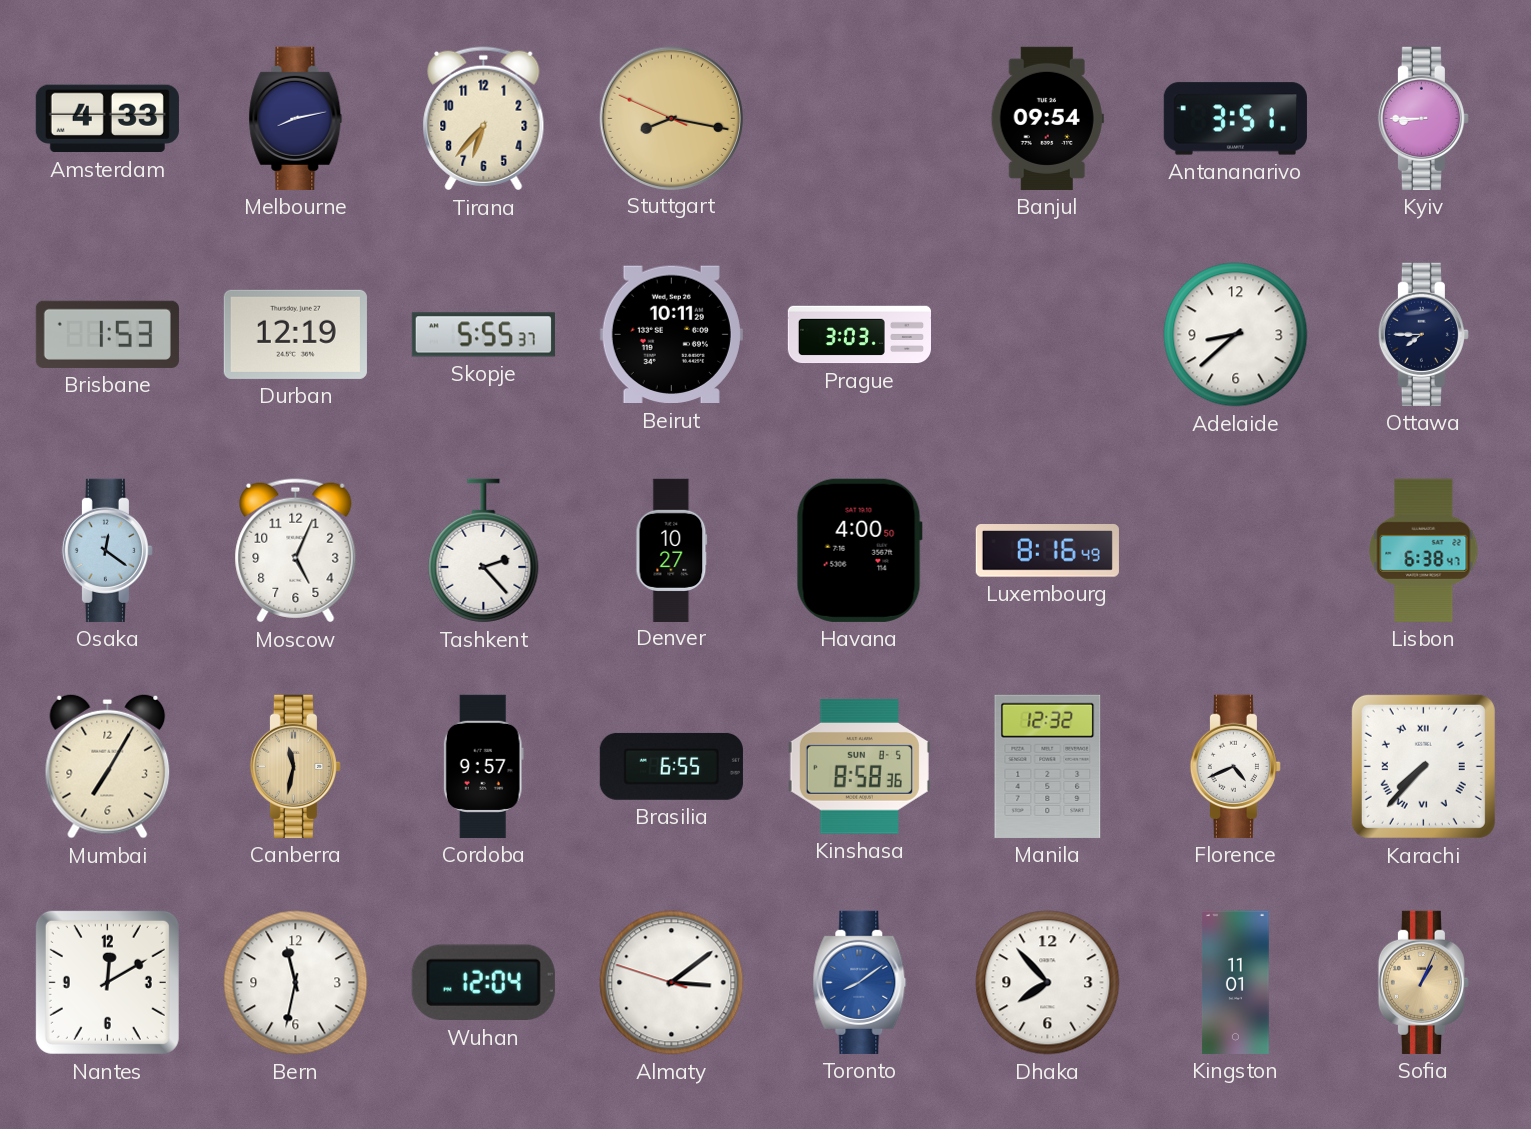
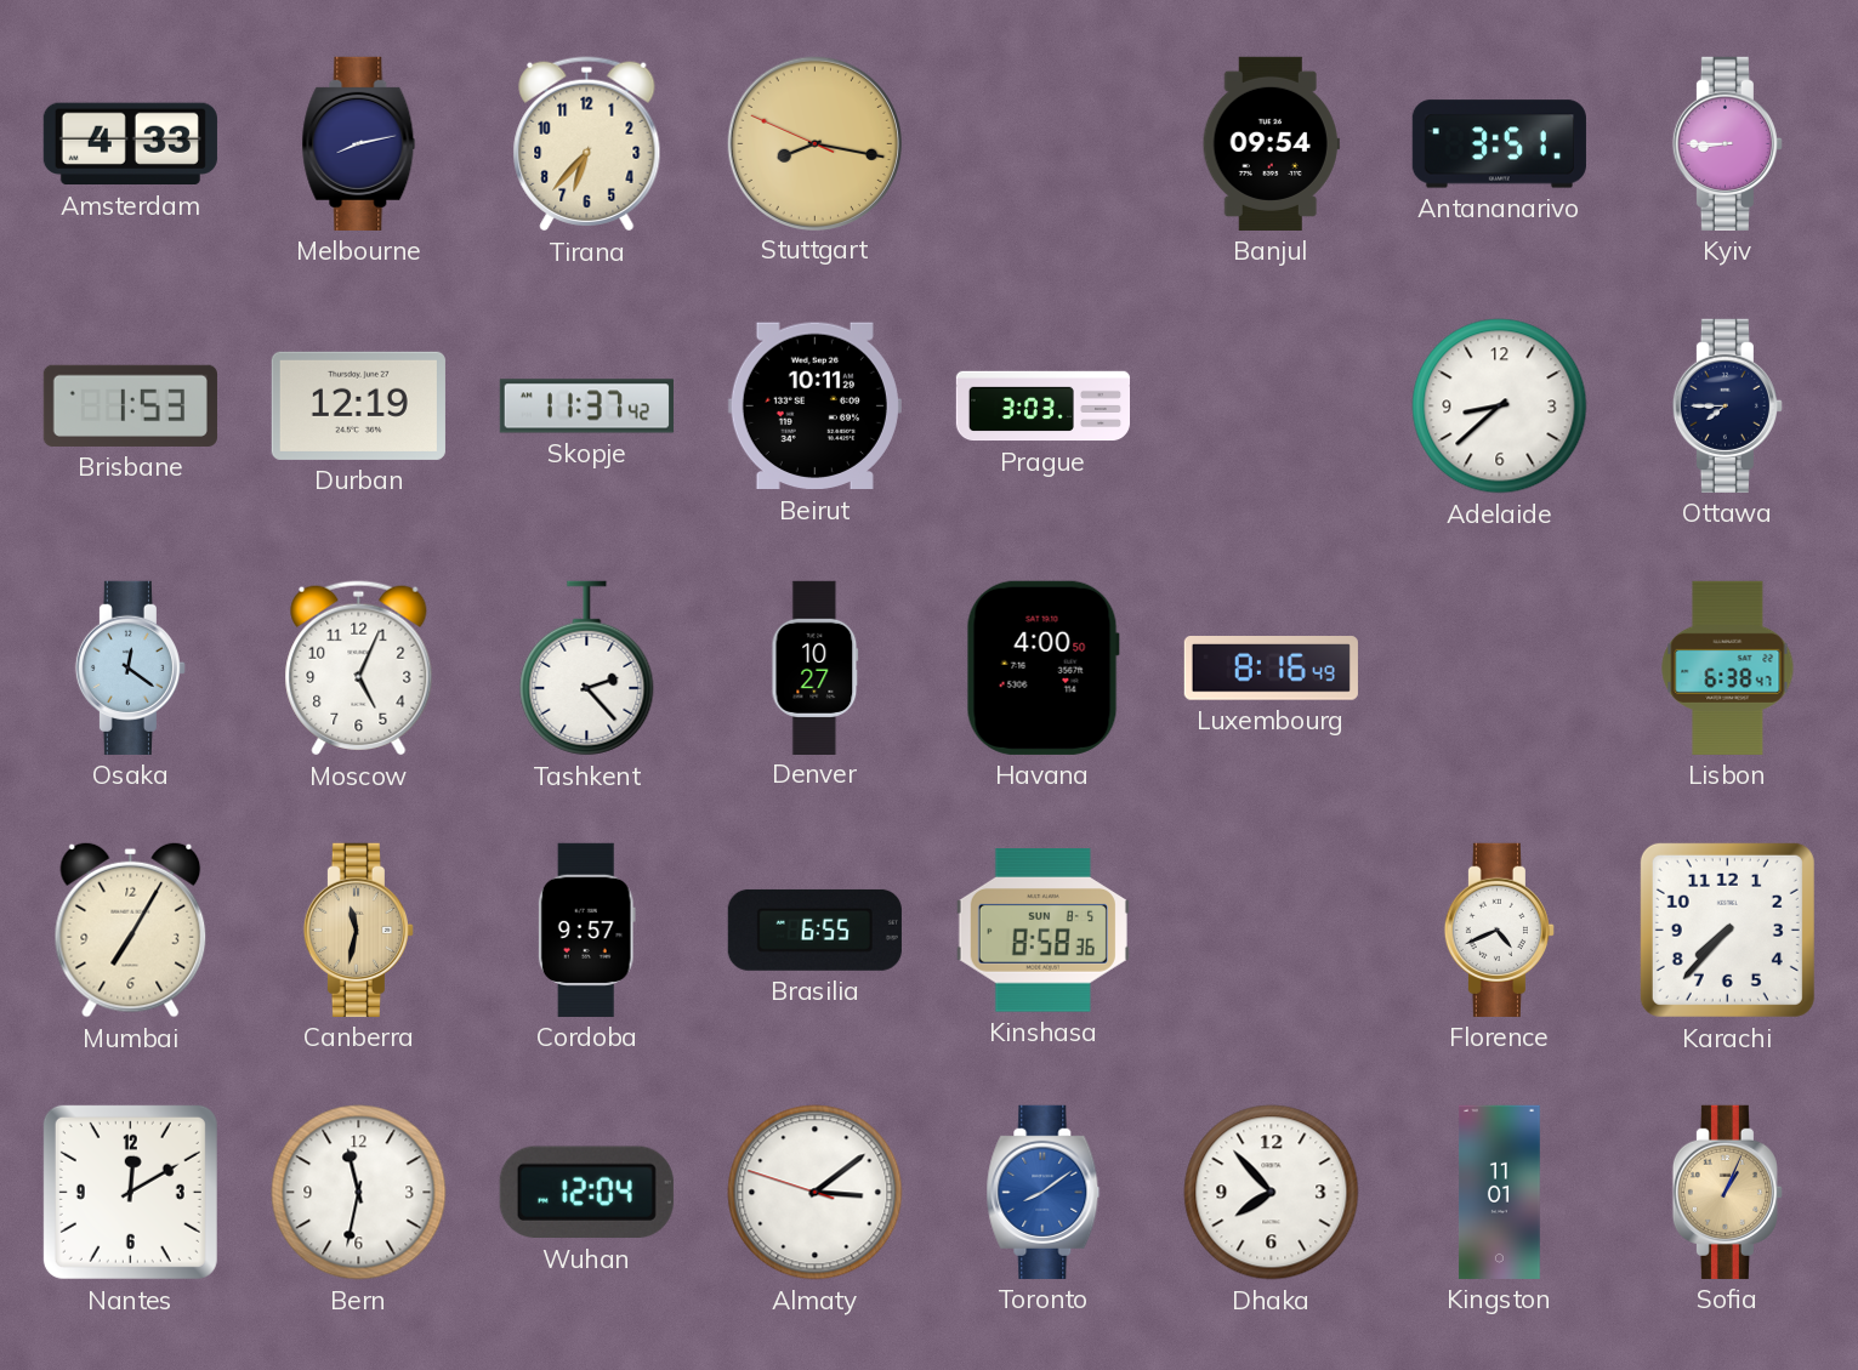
Skopje: 5:55 -> 11:37 (586, 407)
Manila: 12:32 -> none (1048, 766)
Karachi numerals: Roman -> Arabic (1727, 930)
